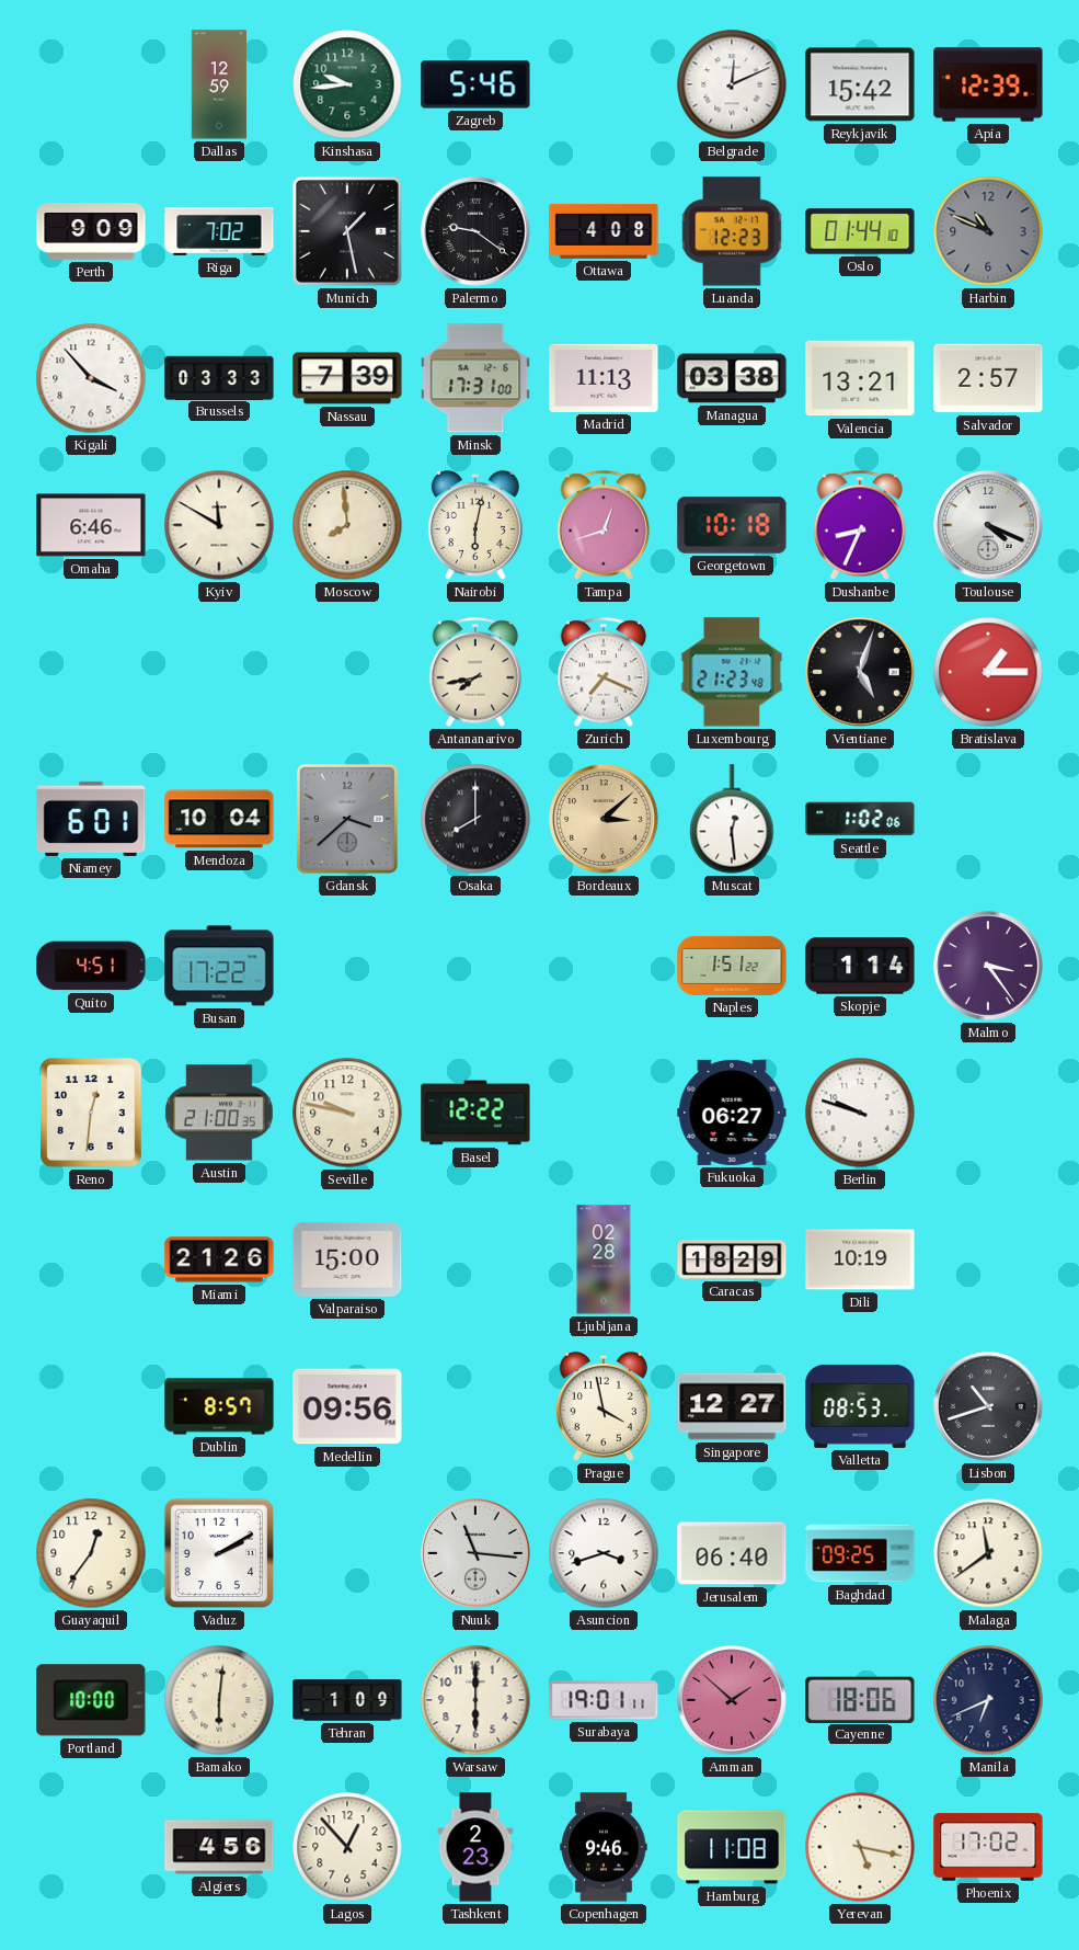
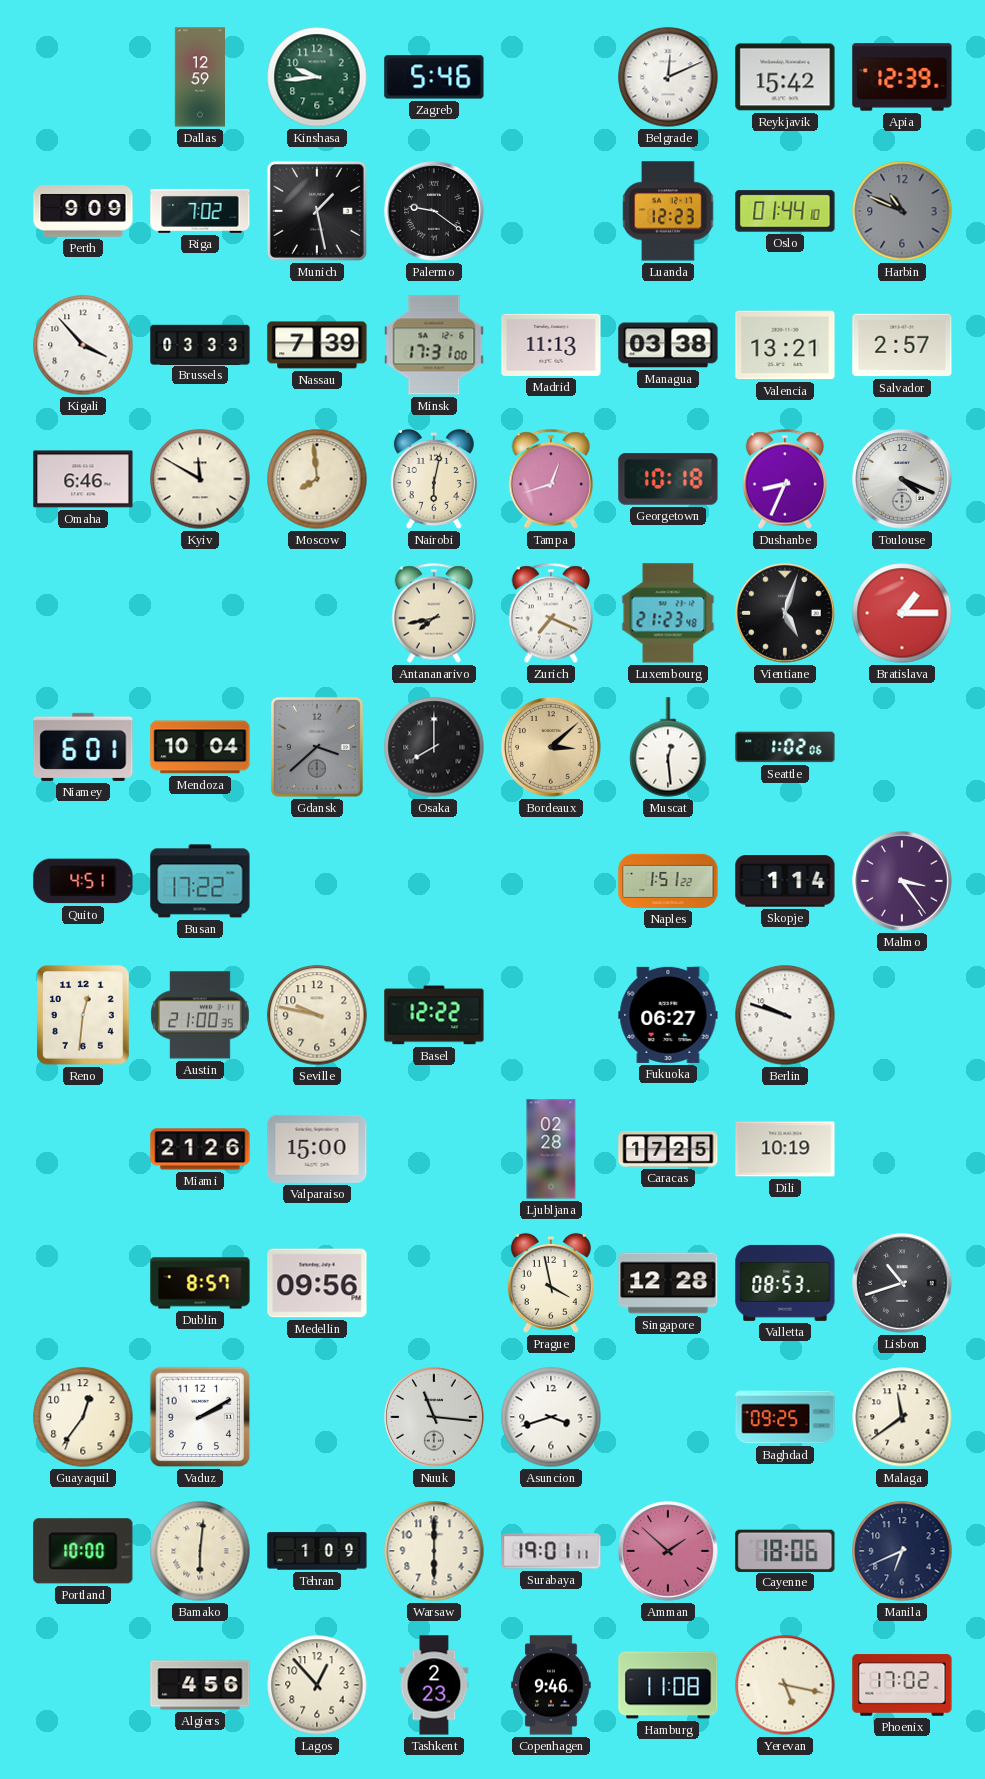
Ottawa: 4:08 -> none (604, 231)
Caracas: 18:29 -> 17:25 (668, 1150)
Singapore: 12:27 -> 12:28 (668, 1283)
Jerusalem: 06:40 -> none (732, 1553)
